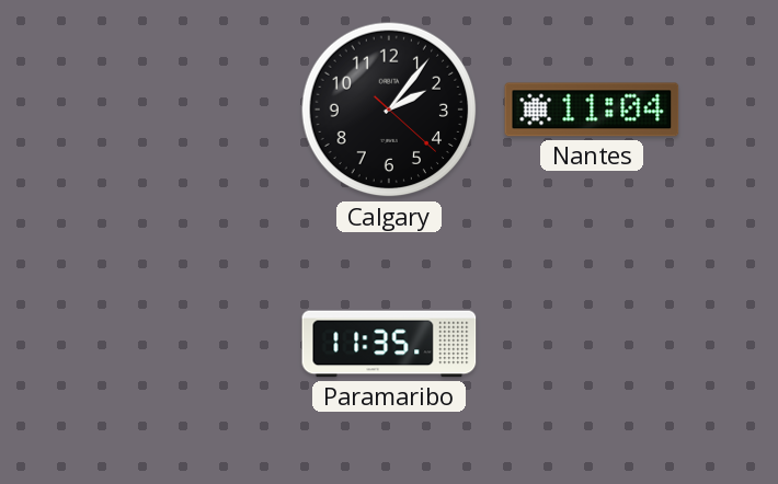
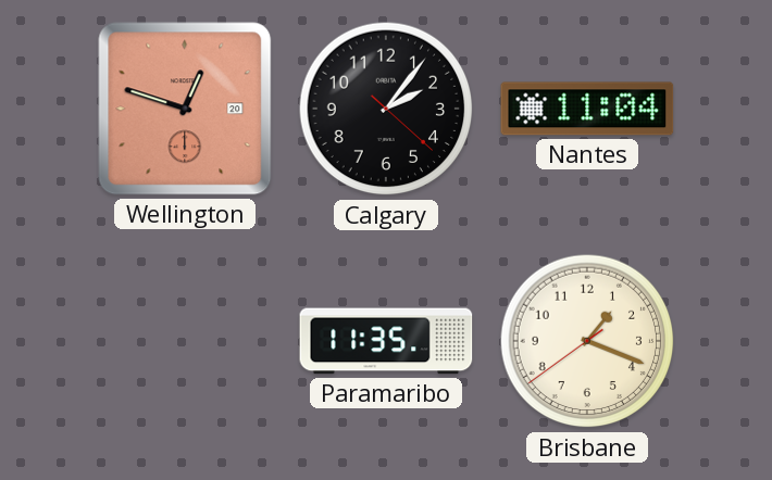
Wellington: none -> 12:48 (185, 109)
Brisbane: none -> 1:18 (587, 341)
